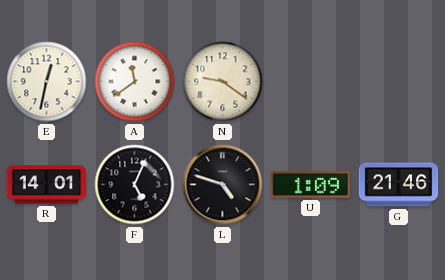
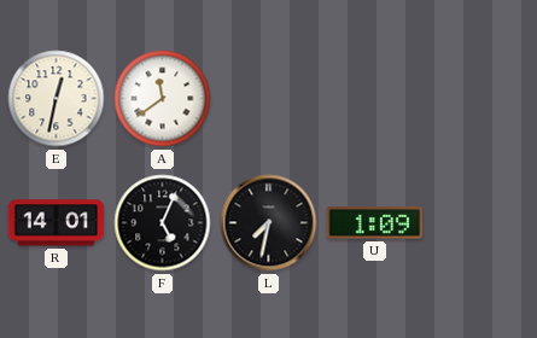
N: 9:21 -> none (223, 82)
L: 4:48 -> 7:32 (269, 223)
G: 21:46 -> none (399, 185)
